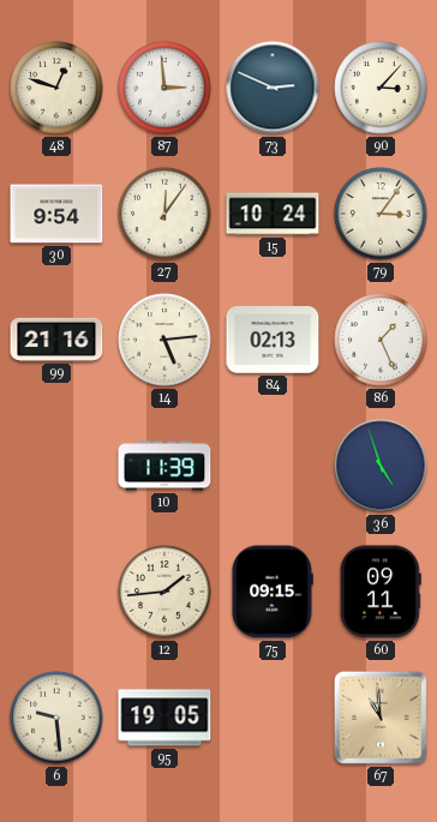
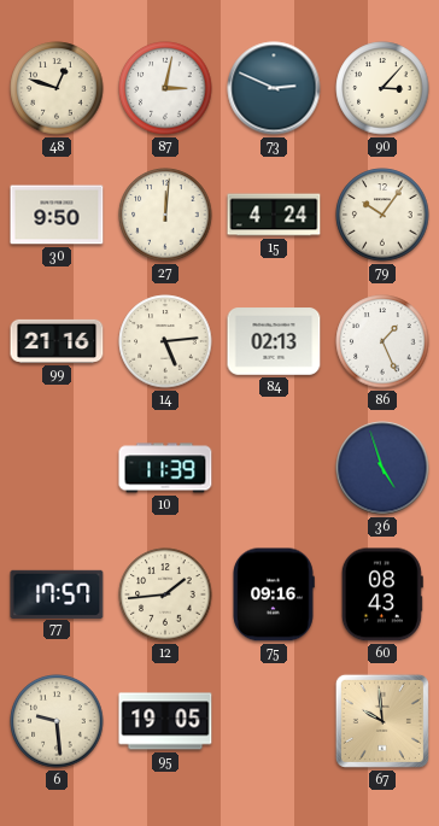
87: 2:59 -> 3:02 (165, 88)
30: 9:54 -> 9:50 (57, 215)
27: 12:06 -> 12:01 (165, 215)
15: 10:24 -> 4:24 (274, 215)
79: 3:06 -> 10:06 (382, 215)
77: none -> 17:57 (57, 593)
75: 09:15 -> 09:16 (274, 594)
60: 09:11 -> 08:43 (382, 594)
67: 10:59 -> 9:59 (382, 721)
